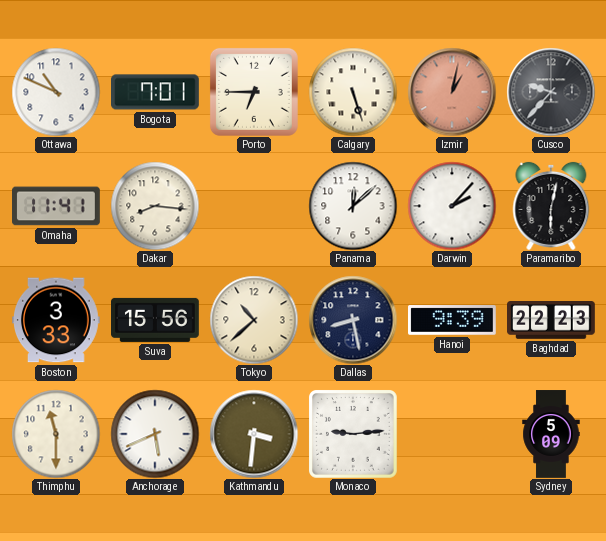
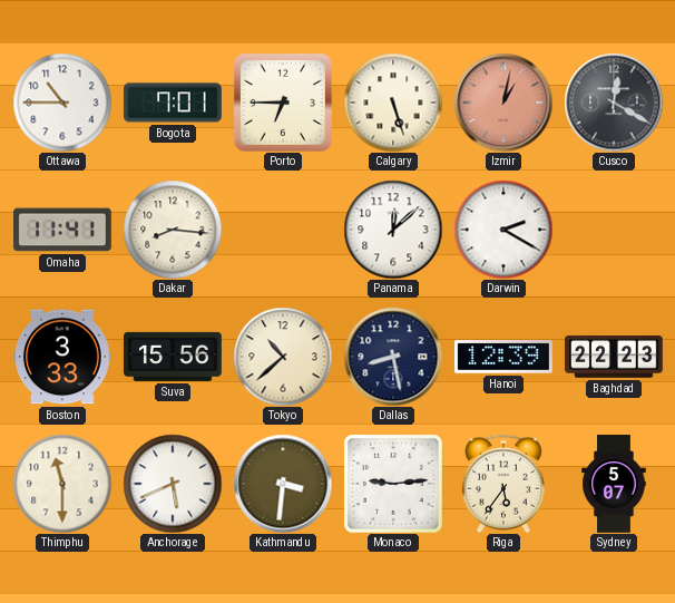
Ottawa: 10:49 -> 10:45 (62, 103)
Cusco: 9:37 -> 12:20 (614, 103)
Darwin: 2:07 -> 2:20 (503, 230)
Paramaribo: 6:02 -> none (551, 206)
Hanoi: 9:39 -> 12:39 (505, 357)
Riga: none -> 5:36 (503, 484)
Sydney: 5:09 -> 5:07 (614, 484)
